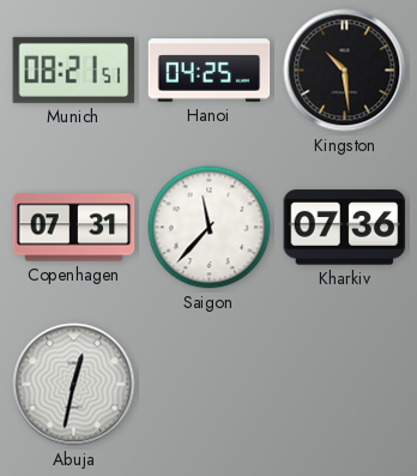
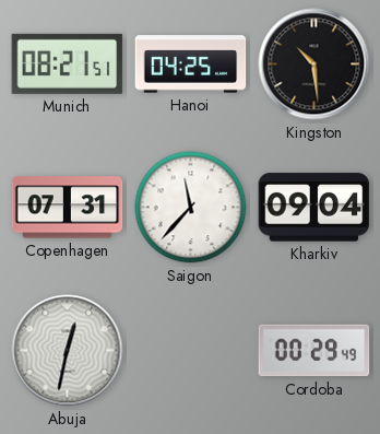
Kharkiv: 07:36 -> 09:04 (314, 208)
Cordoba: none -> 00:29 (314, 351)
